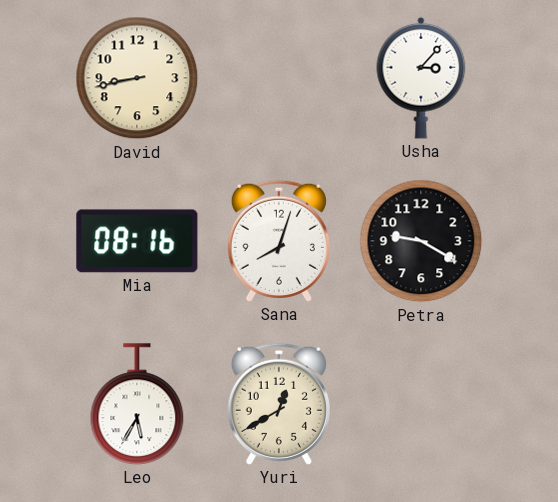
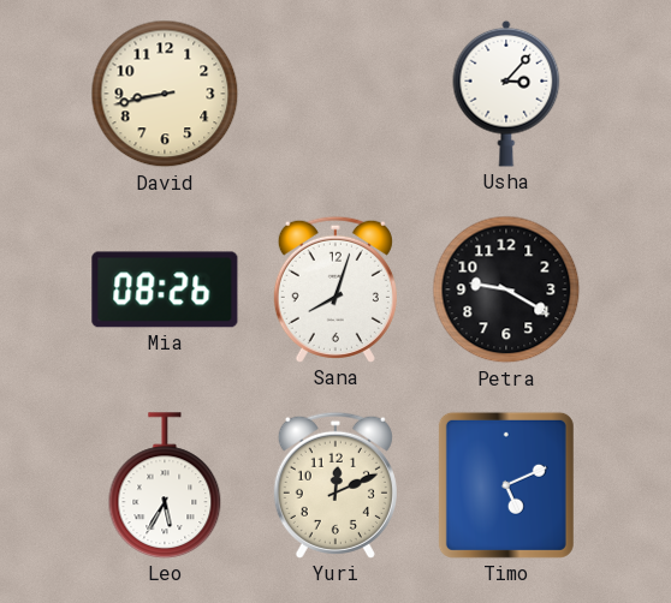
Mia: 08:16 -> 08:26 (165, 289)
Yuri: 12:40 -> 12:11 (335, 485)
Timo: none -> 5:11 (506, 485)
